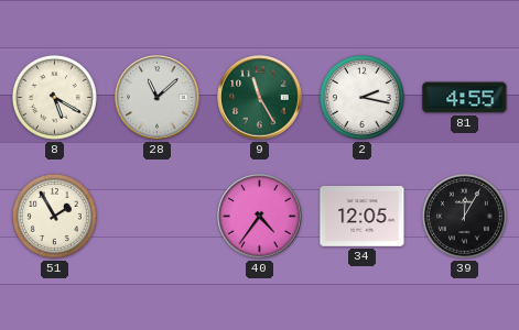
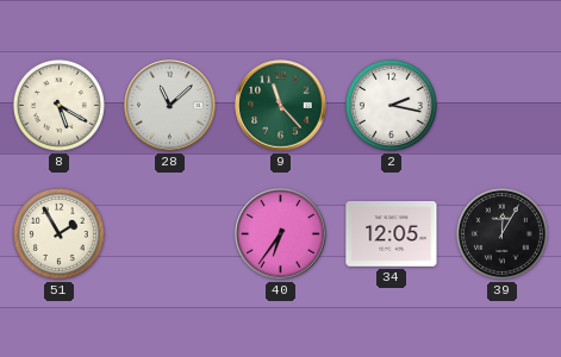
9: 11:25 -> 11:23 (281, 106)
81: 4:55 -> none (465, 98)
40: 4:36 -> 6:36 (281, 234)
